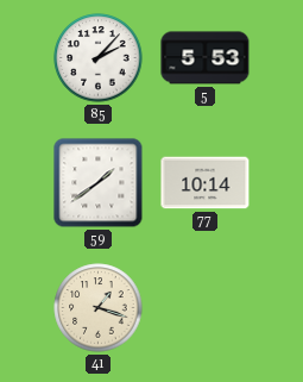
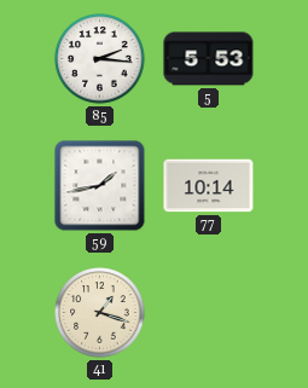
85: 2:07 -> 2:16 (100, 59)
59: 1:39 -> 1:43 (100, 186)
